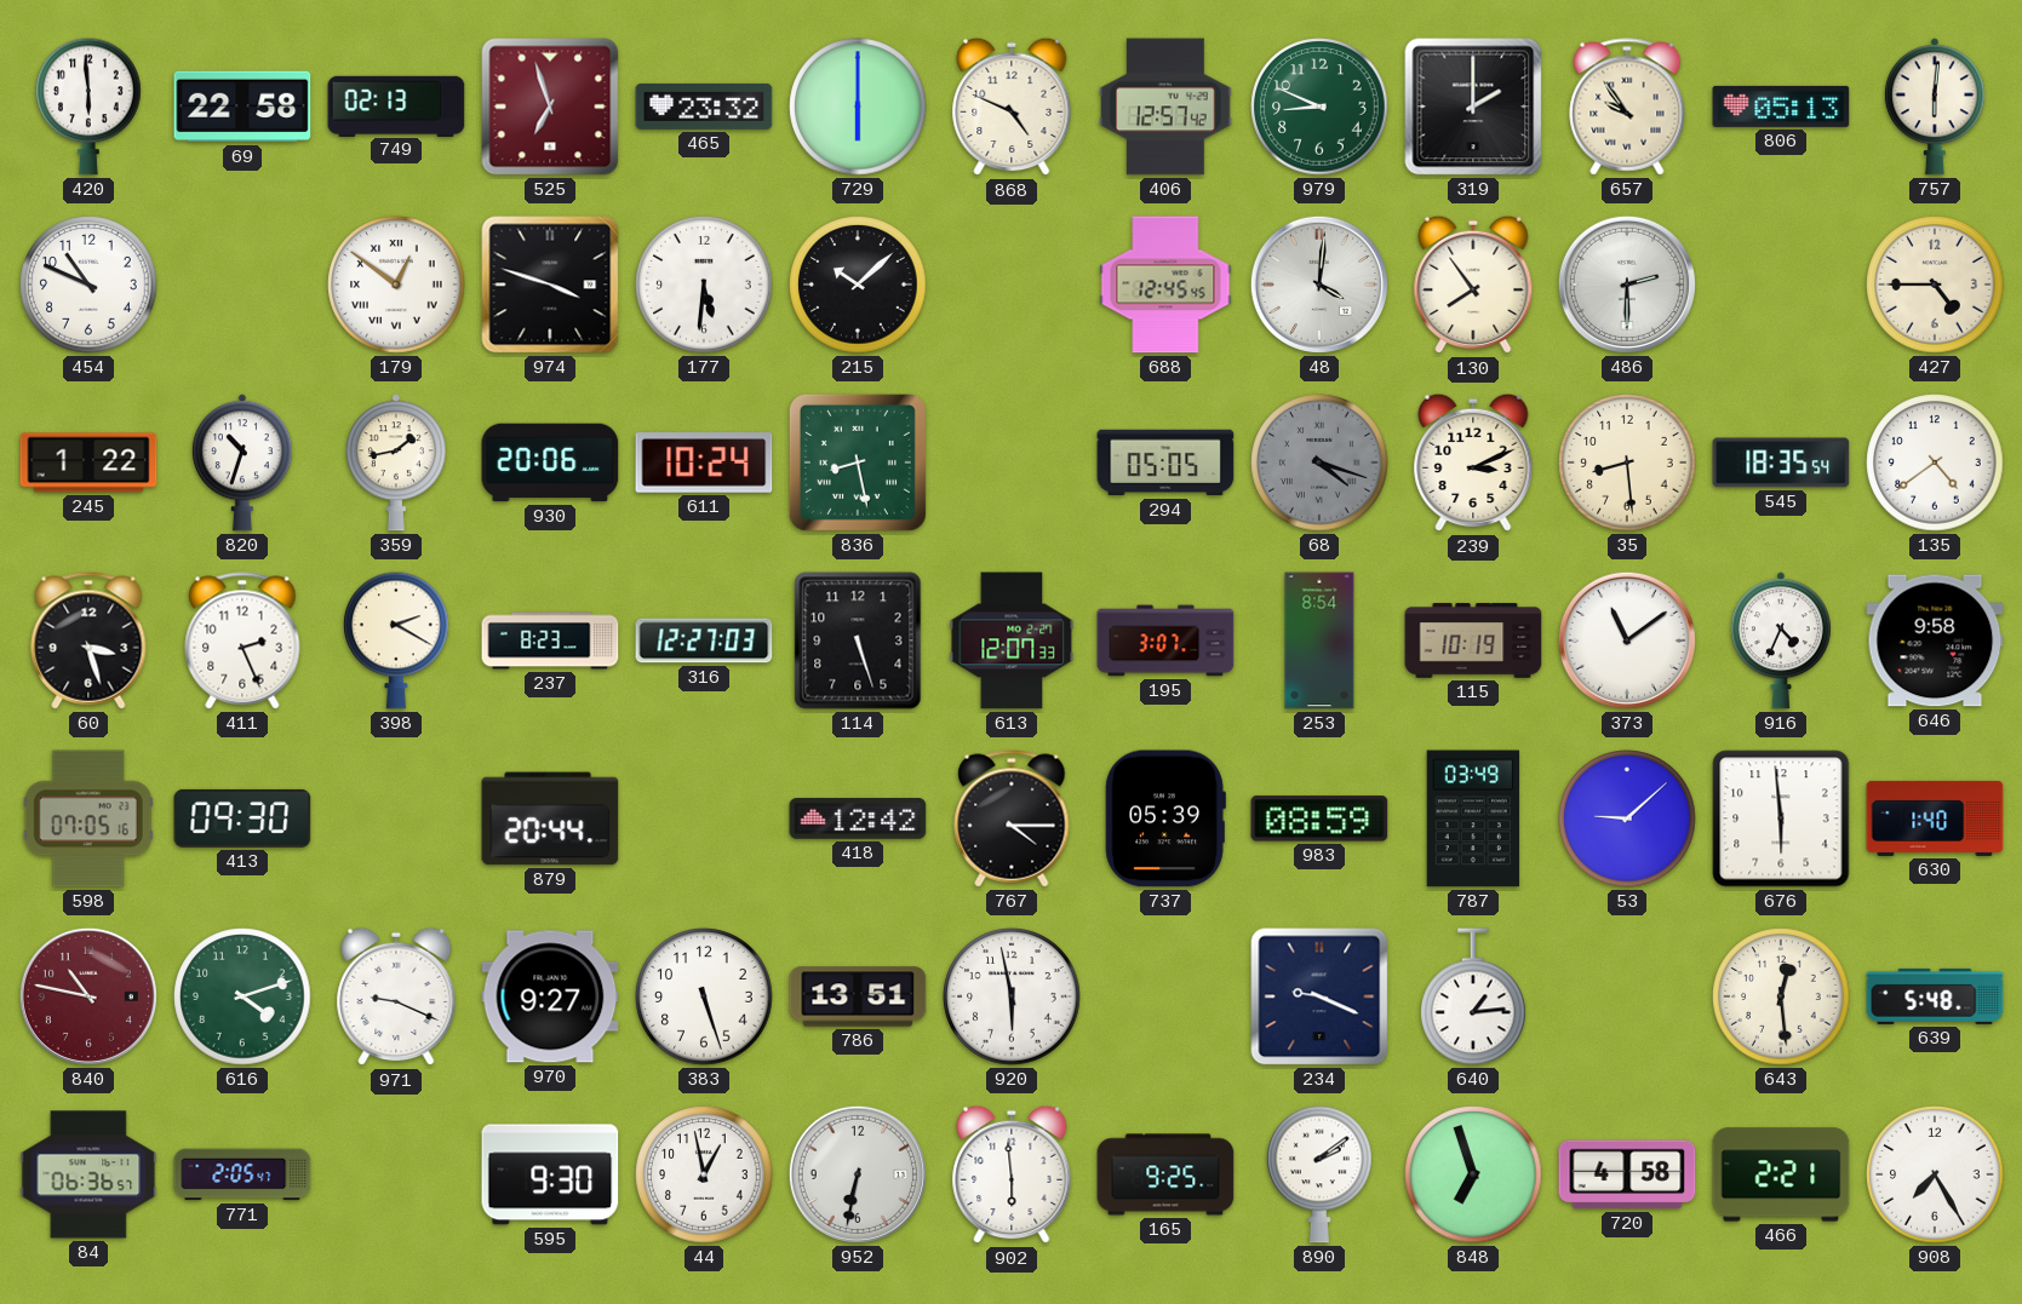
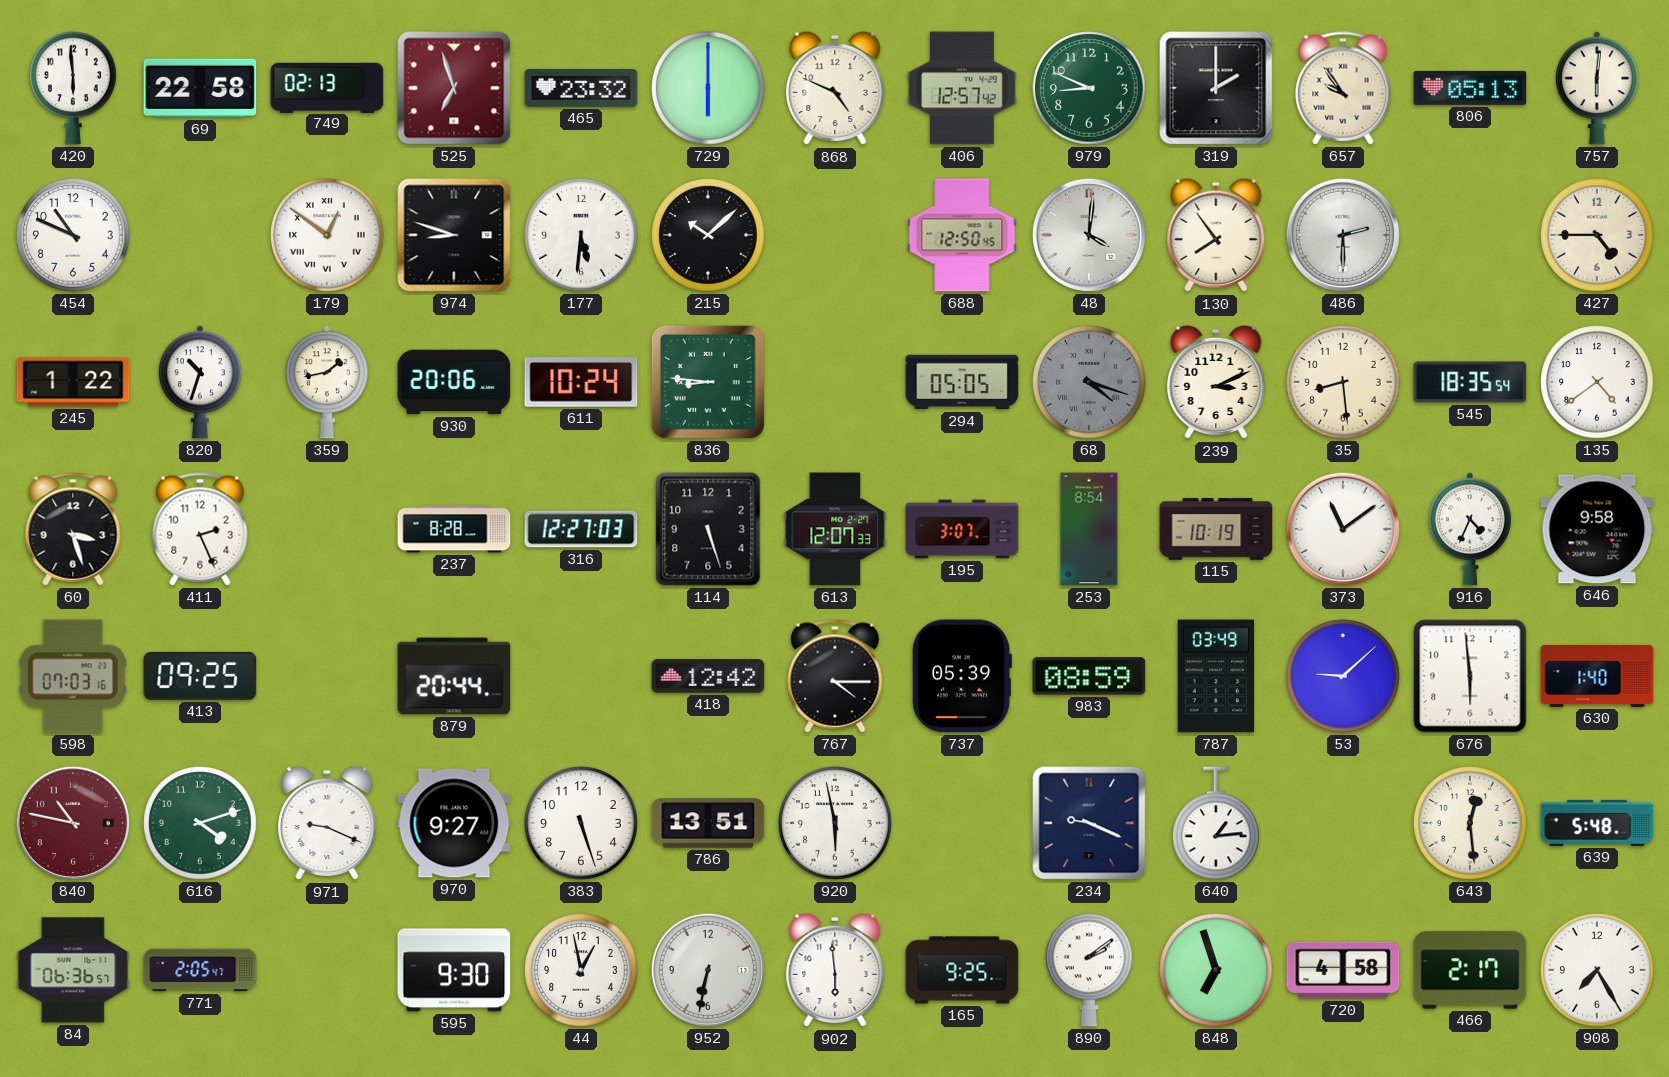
974: 3:48 -> 8:48 (454, 235)
688: 12:45 -> 12:50 (962, 235)
836: 8:28 -> 8:46 (708, 382)
398: 2:20 -> none (396, 640)
237: 8:23 -> 8:28 (454, 529)
598: 07:05 -> 07:03 (73, 676)
413: 09:30 -> 09:25 (200, 676)
466: 2:21 -> 2:17 (1470, 970)
